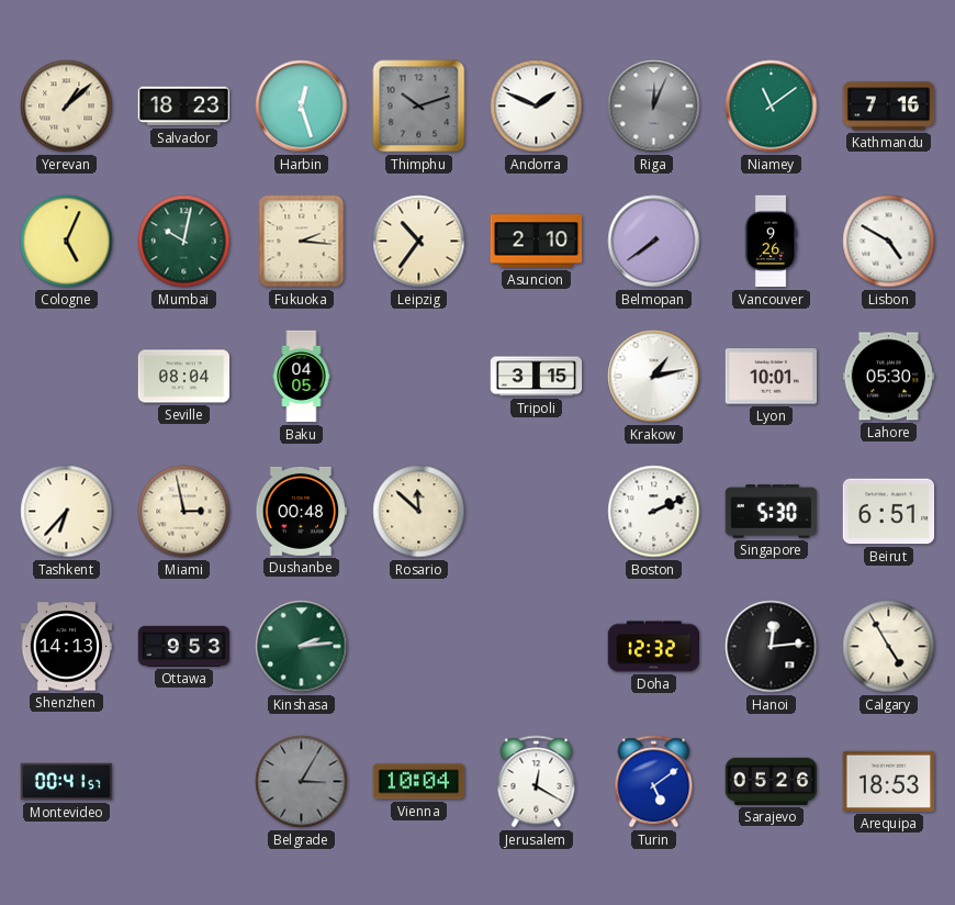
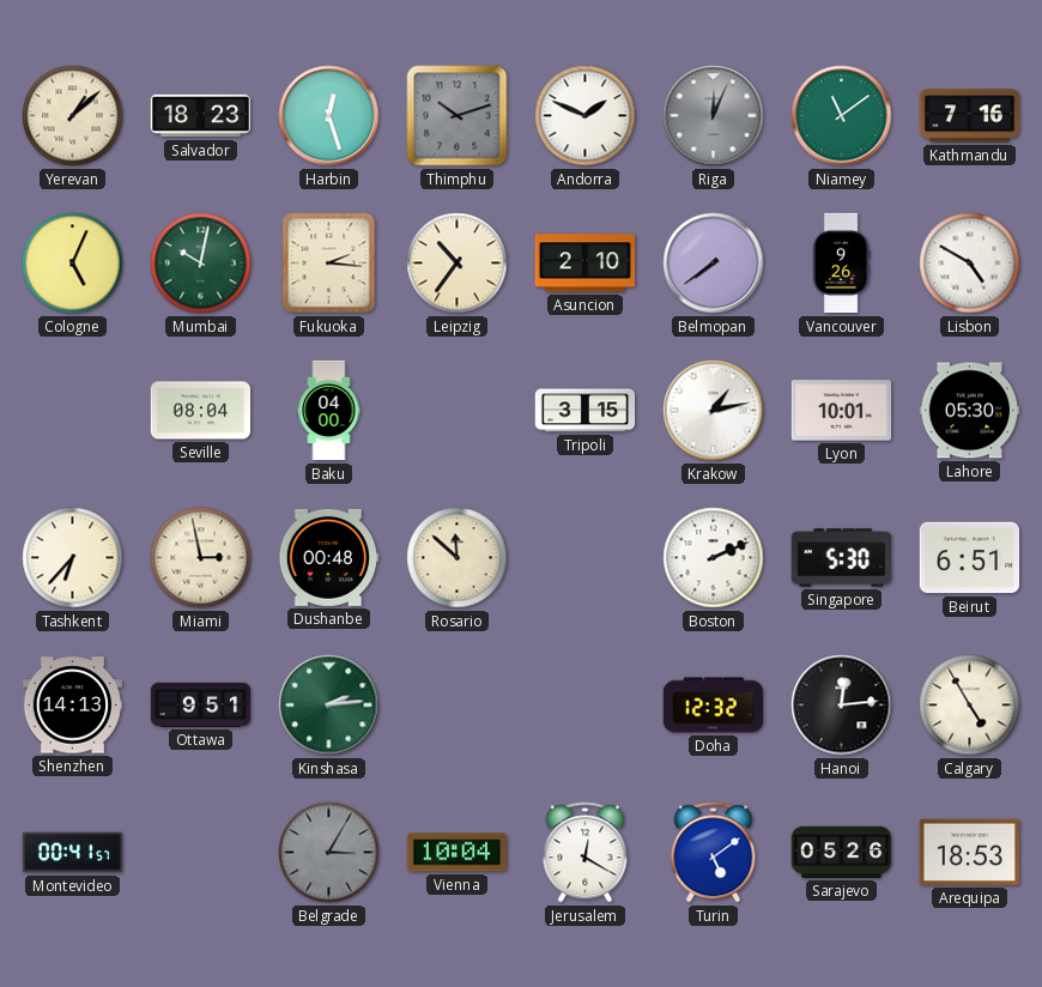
Baku: 04:05 -> 04:00 (329, 411)
Ottawa: 9:53 -> 9:51 (201, 704)
